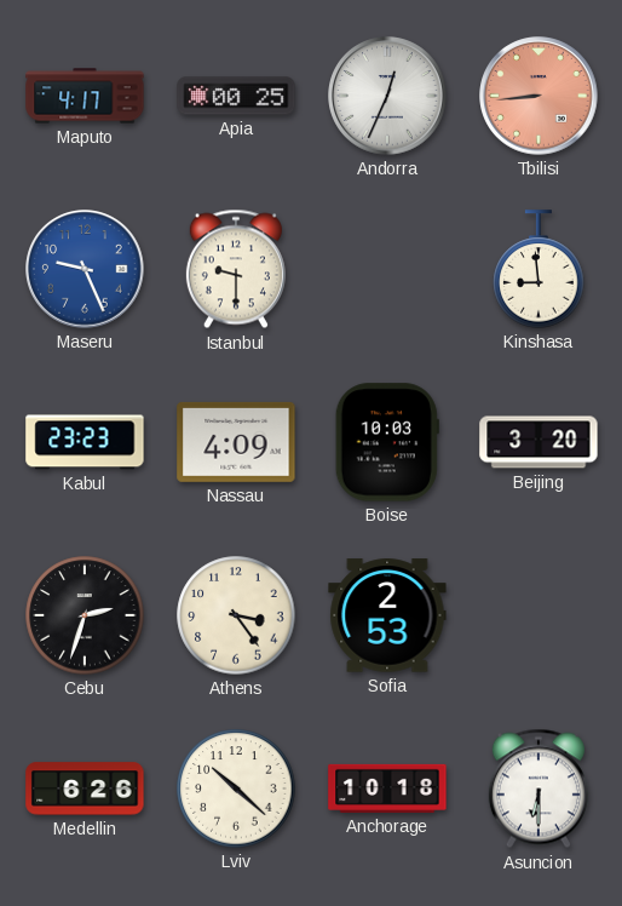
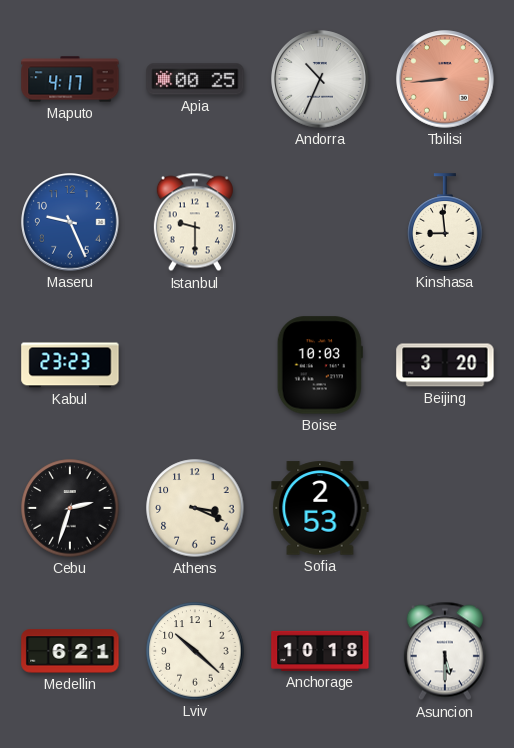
Andorra: 12:34 -> 10:34 (320, 79)
Nassau: 4:09 -> none (236, 442)
Athens: 3:24 -> 3:19 (195, 508)
Medellin: 6:26 -> 6:21 (70, 651)
Asuncion: 6:30 -> 5:30 (445, 651)
